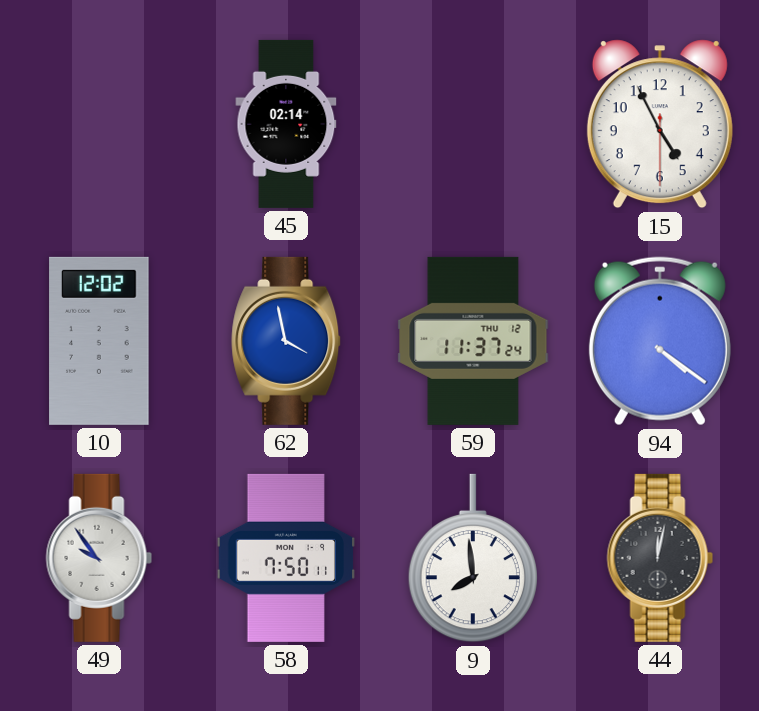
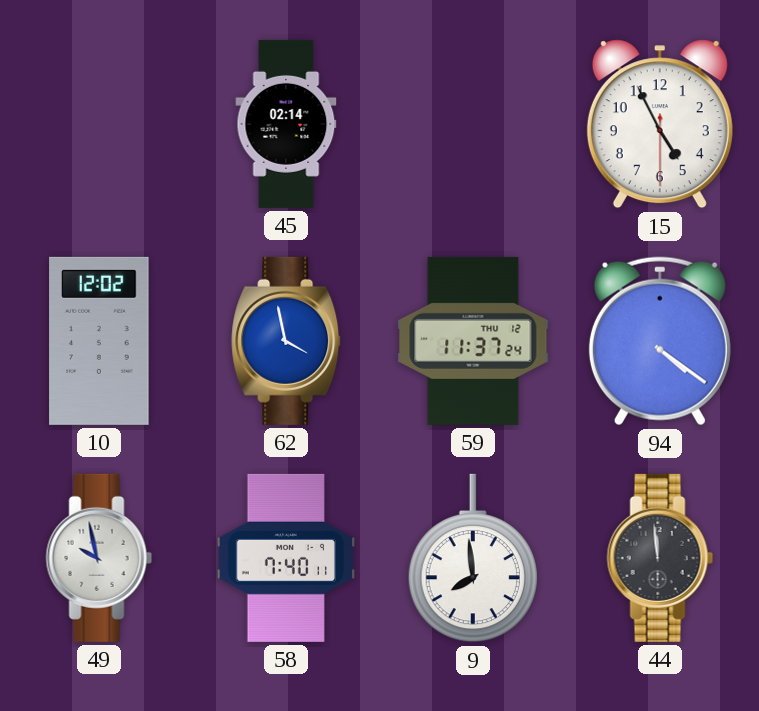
49: 9:54 -> 9:58 (99, 558)
58: 7:50 -> 7:40 (286, 558)
44: 12:02 -> 11:59 (660, 558)
